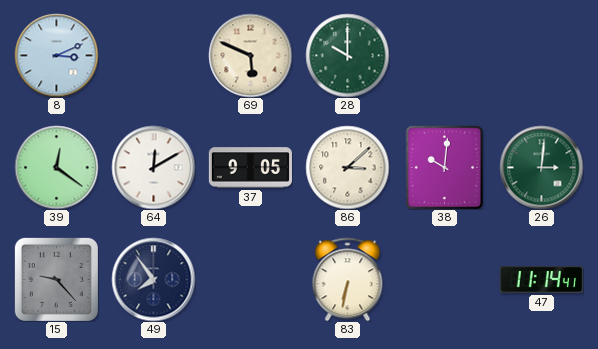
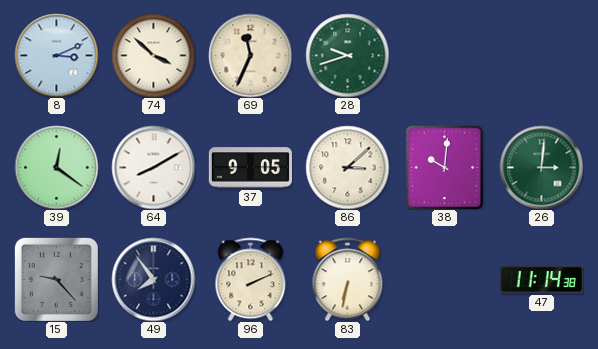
74: none -> 3:52 (153, 55)
69: 5:49 -> 11:34 (250, 55)
28: 10:00 -> 9:42 (347, 55)
64: 12:10 -> 8:10 (153, 167)
96: none -> 2:11 (251, 279)
47: 11:14:41 -> 11:14:38 (541, 280)
